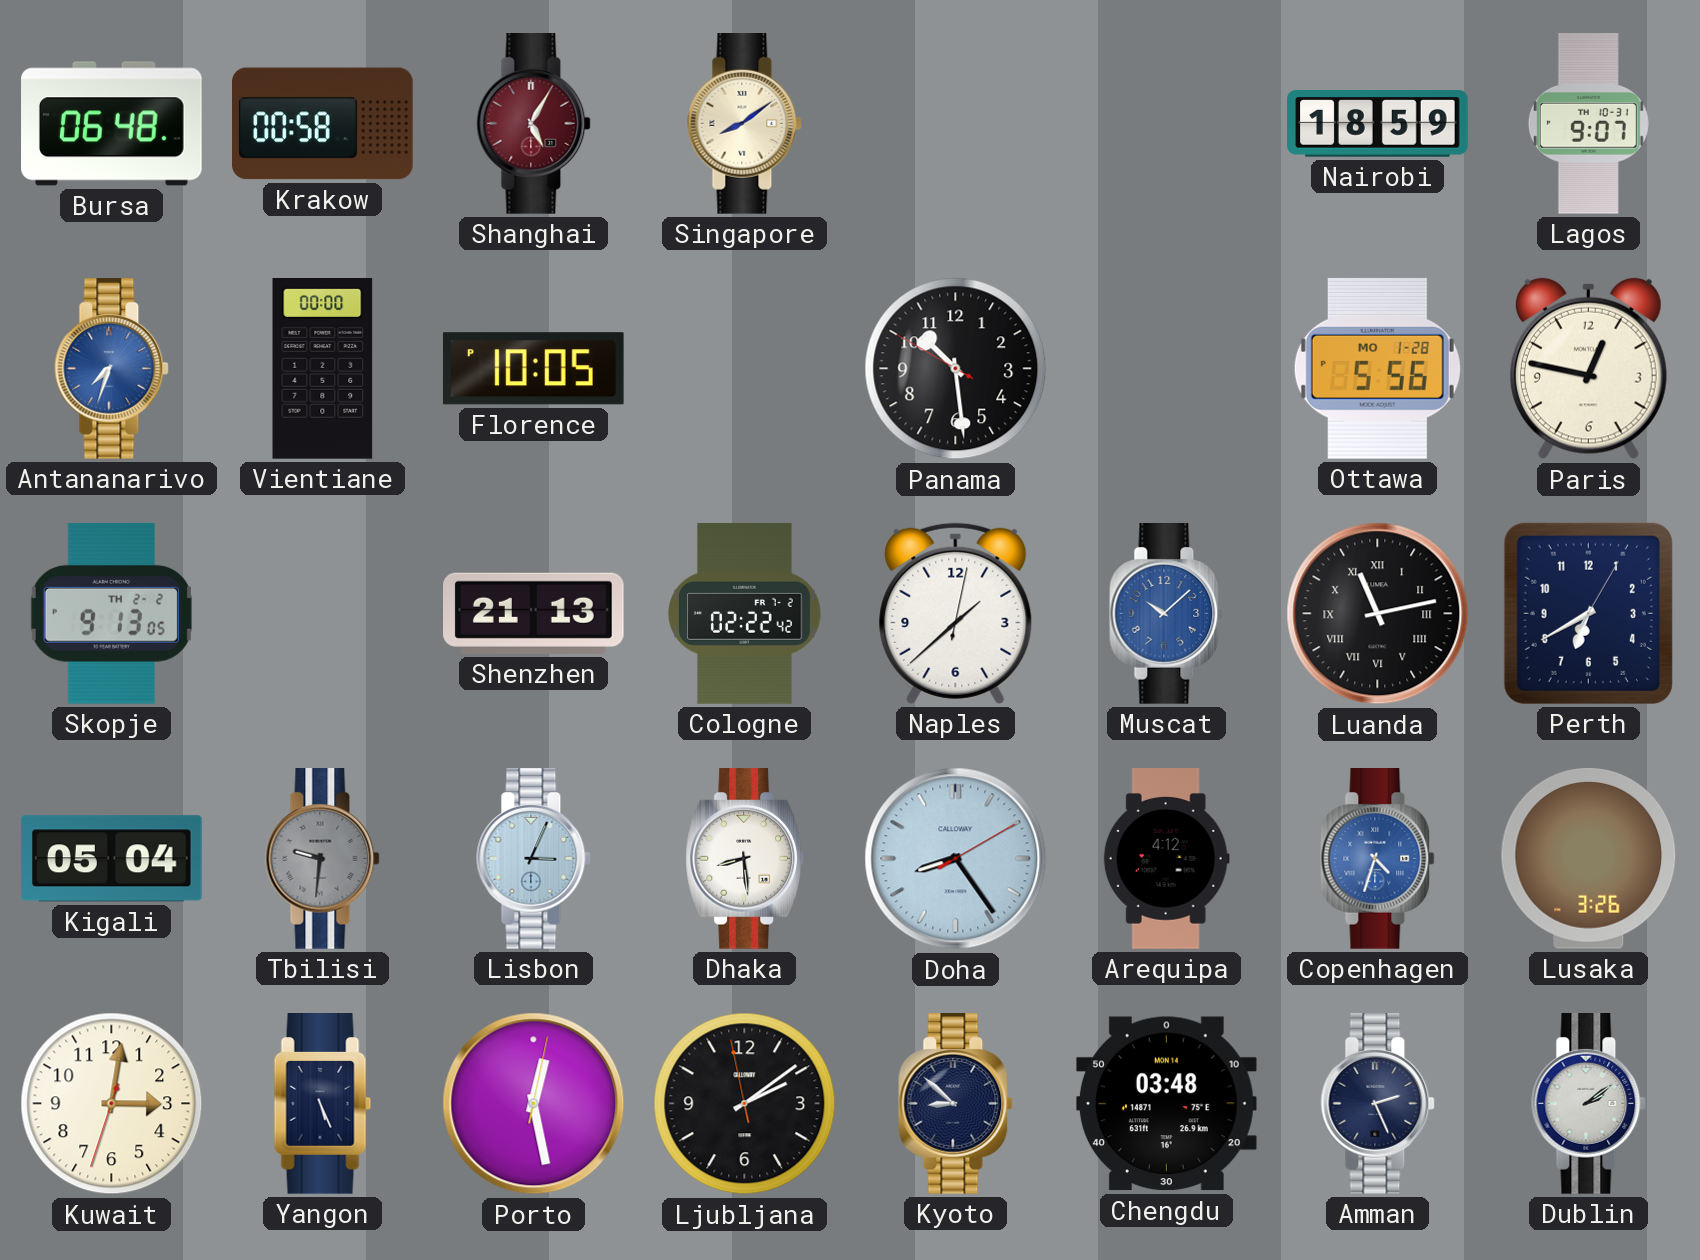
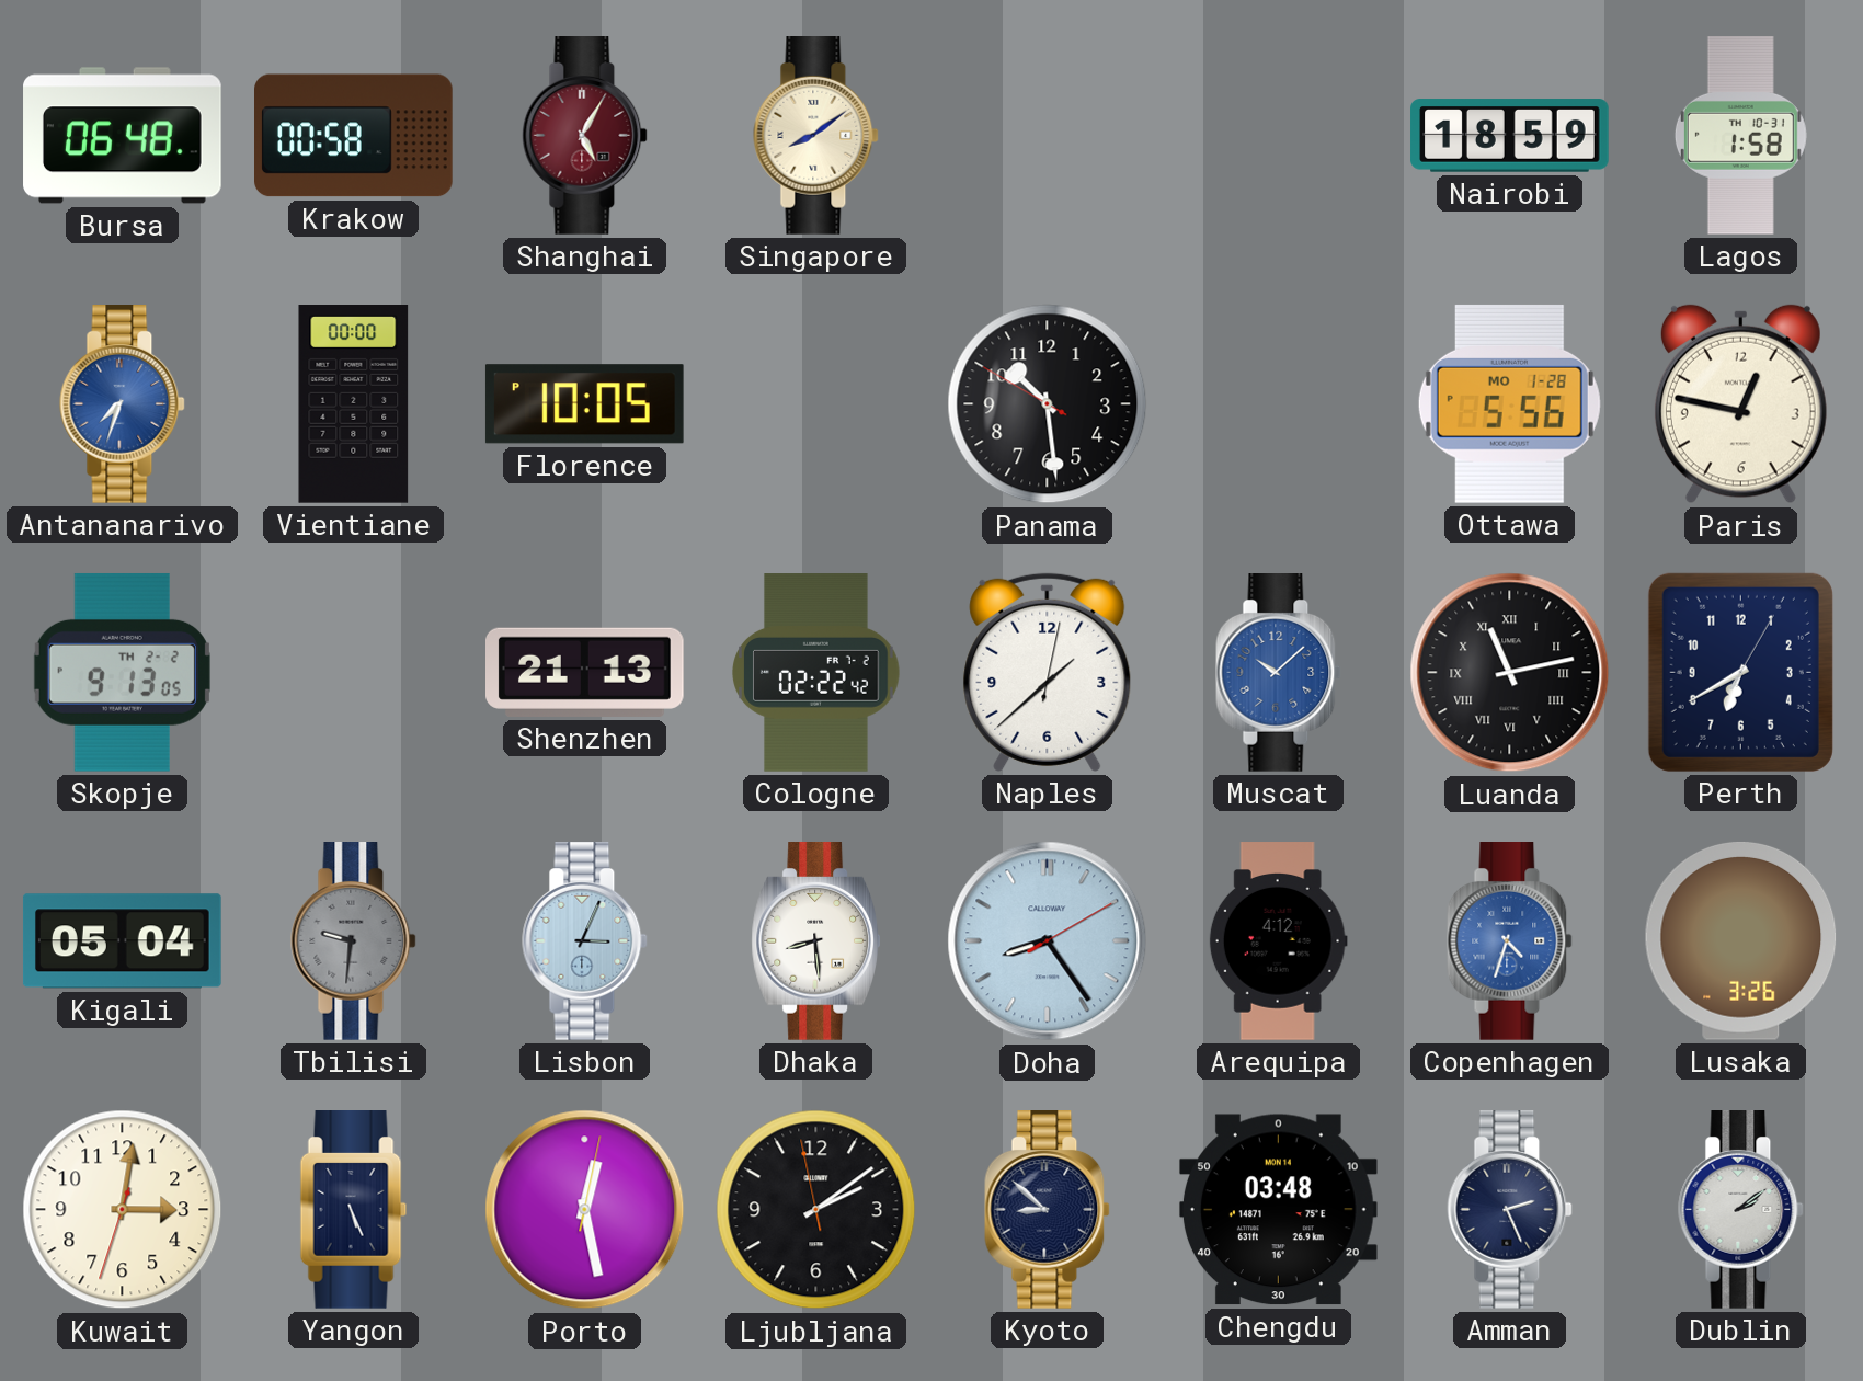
Lagos: 9:07 -> 1:58 (1740, 136)
